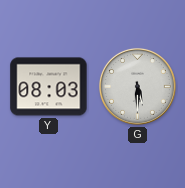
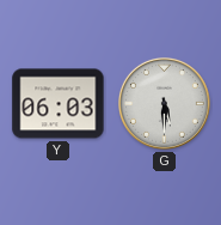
Y: 08:03 -> 06:03 (59, 104)
